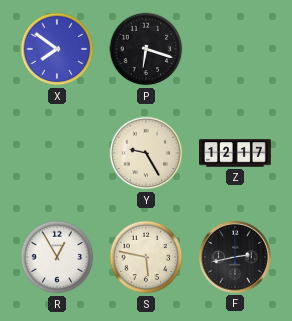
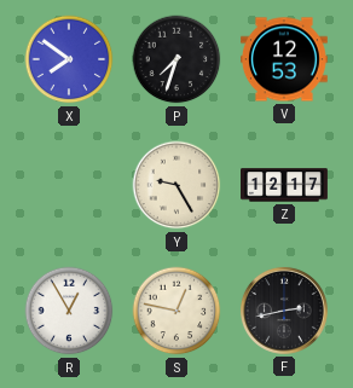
P: 6:18 -> 7:33 (176, 59)
V: none -> 12:53 (284, 59)
S: 5:47 -> 12:47 (176, 311)
